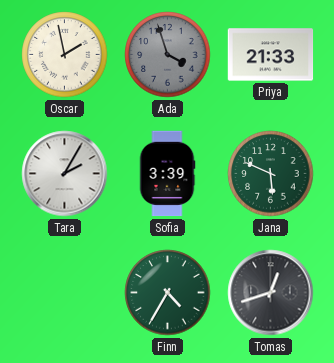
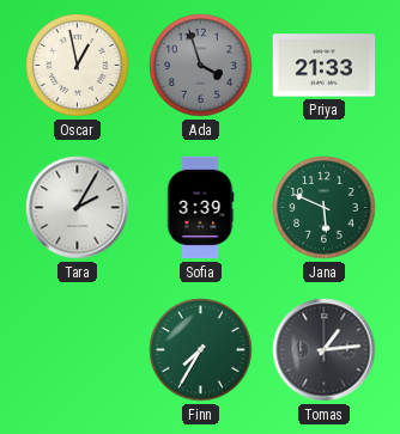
Oscar: 1:58 -> 12:58 (78, 66)
Finn: 4:35 -> 7:35 (201, 350)
Tomas: 12:42 -> 1:14 (325, 350)
